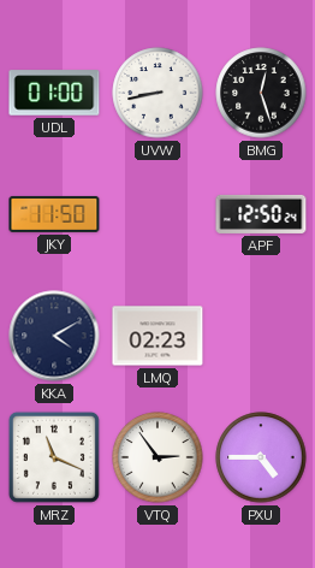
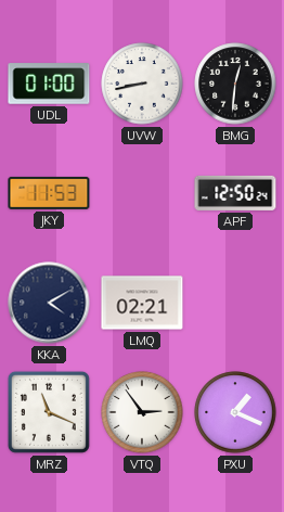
BMG: 12:27 -> 12:31 (235, 84)
JKY: 11:50 -> 11:53 (49, 193)
LMQ: 02:23 -> 02:21 (142, 303)
PXU: 4:45 -> 1:19 (235, 412)
